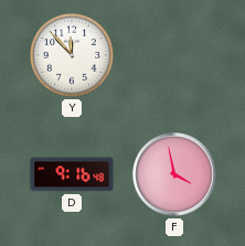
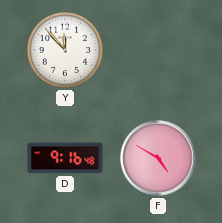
F: 3:58 -> 4:50 (158, 158)
